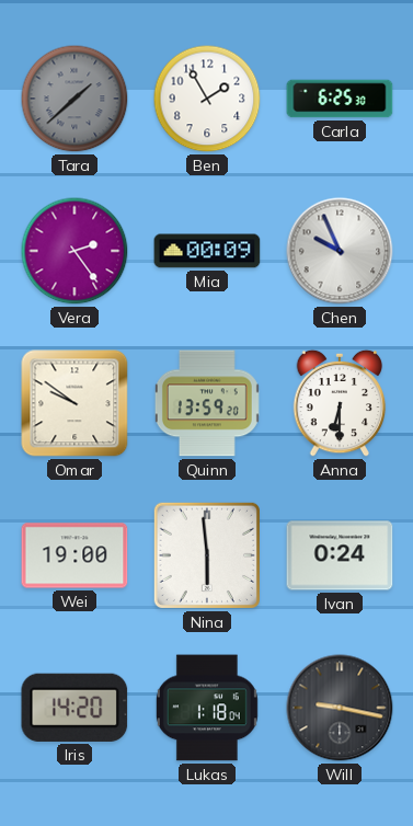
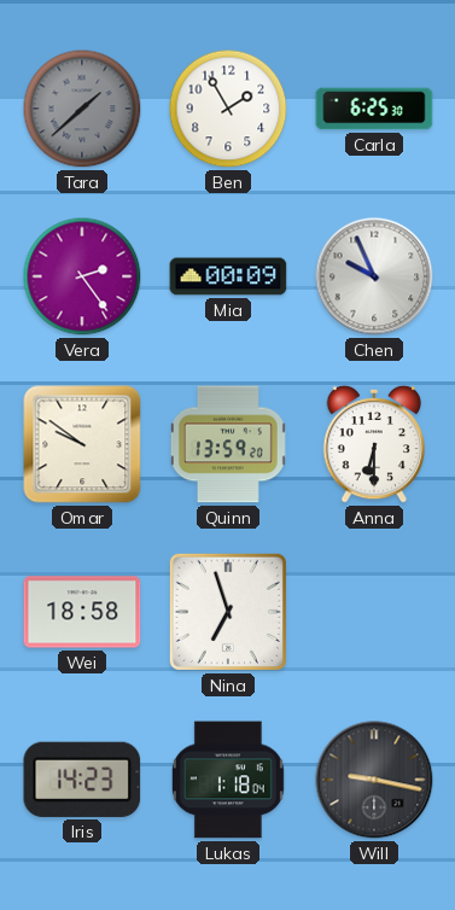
Wei: 19:00 -> 18:58 (82, 612)
Nina: 5:59 -> 6:57 (228, 612)
Ivan: 0:24 -> none (340, 555)
Iris: 14:20 -> 14:23 (82, 780)
